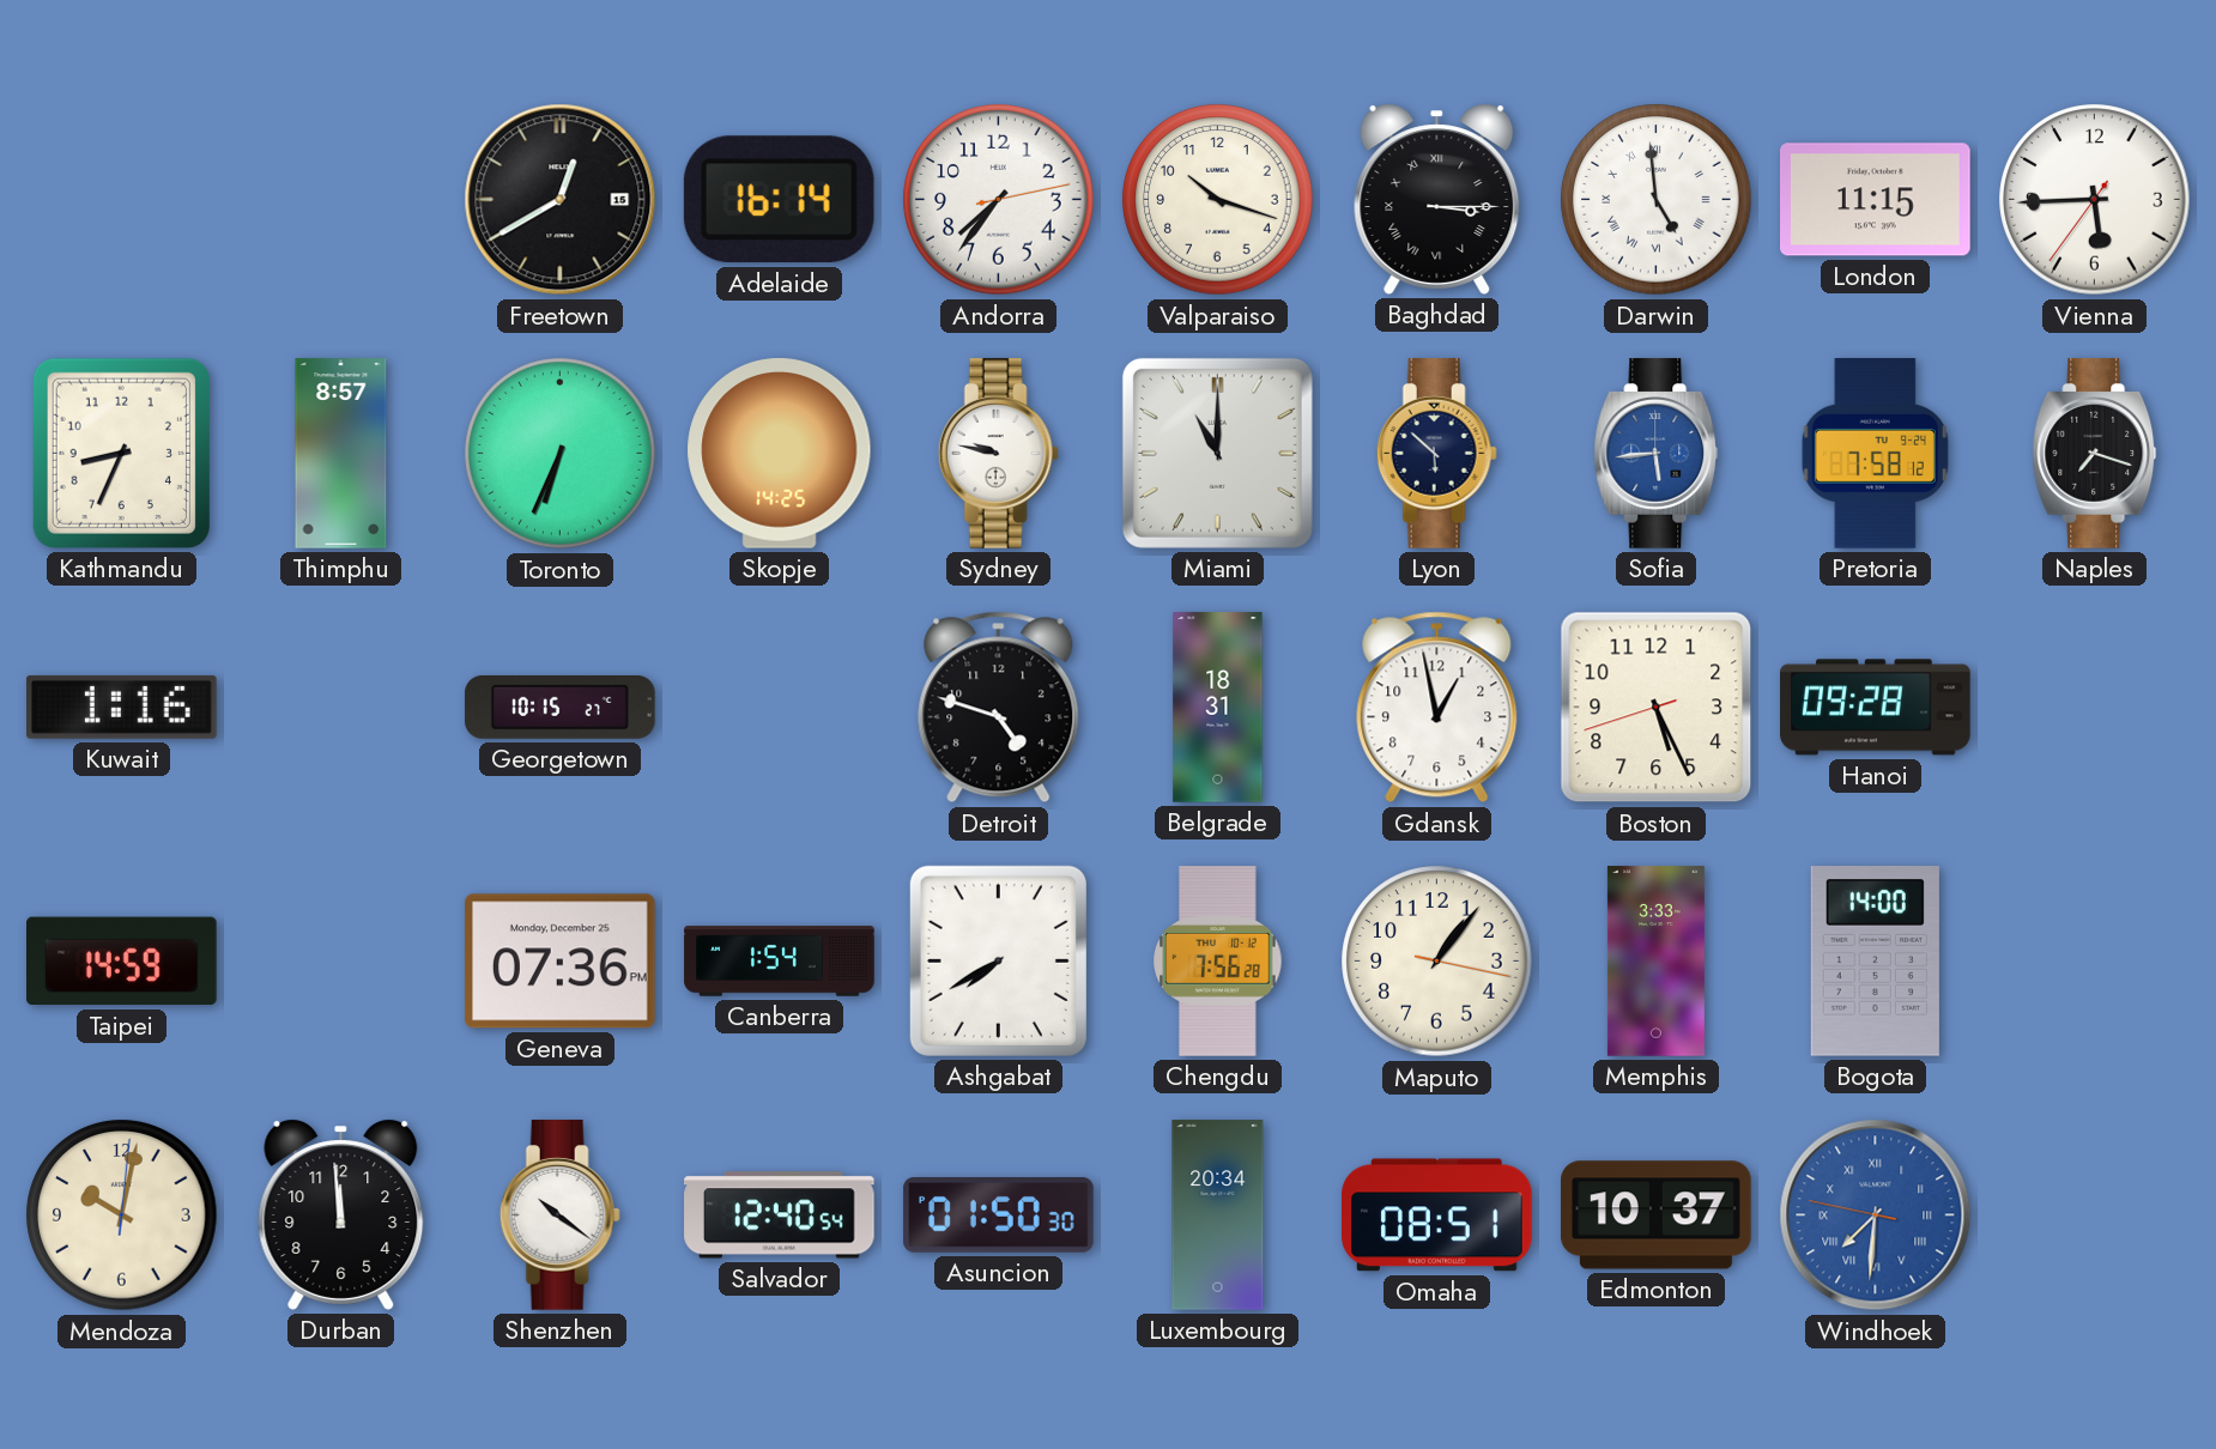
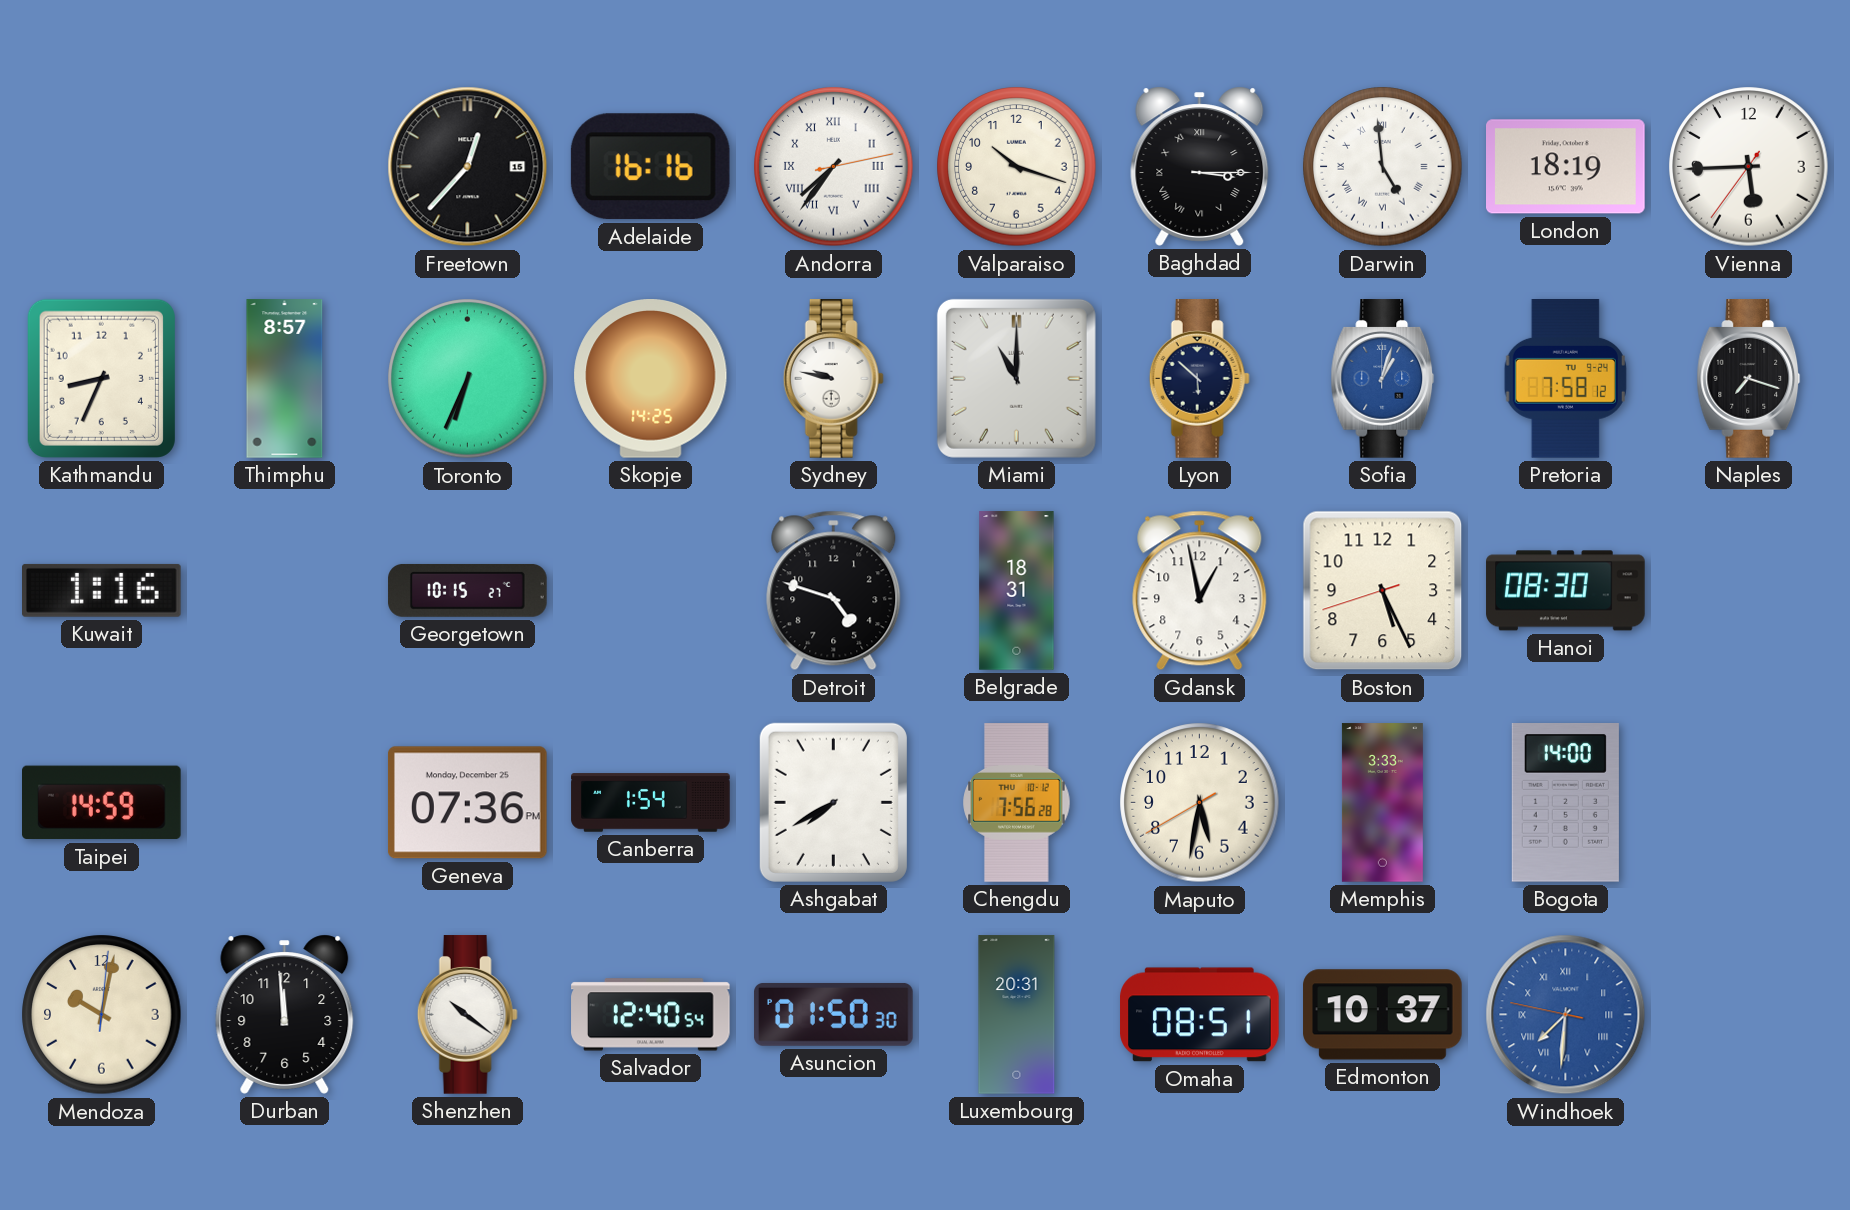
Freetown: 12:40 -> 12:37 (468, 167)
Adelaide: 16:14 -> 16:16 (650, 167)
Andorra numerals: Arabic -> Roman (834, 167)
London: 11:15 -> 18:19 (1566, 167)
Sofia: 5:44 -> 1:03 (1383, 379)
Hanoi: 09:28 -> 08:30 (1566, 591)
Maputo: 1:06 -> 5:31 (1200, 803)
Luxembourg: 20:34 -> 20:31 (1017, 1015)
